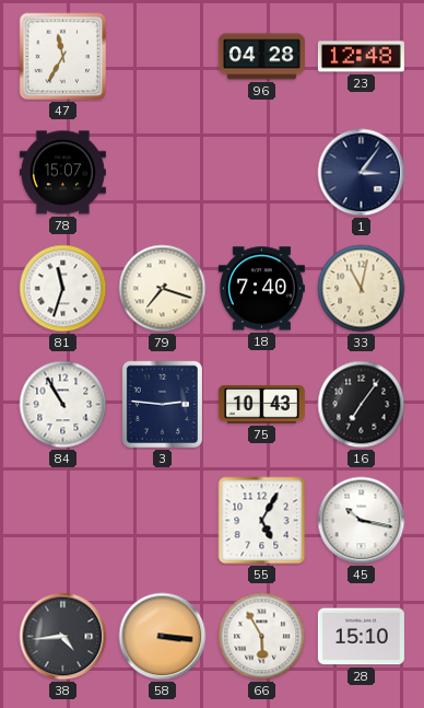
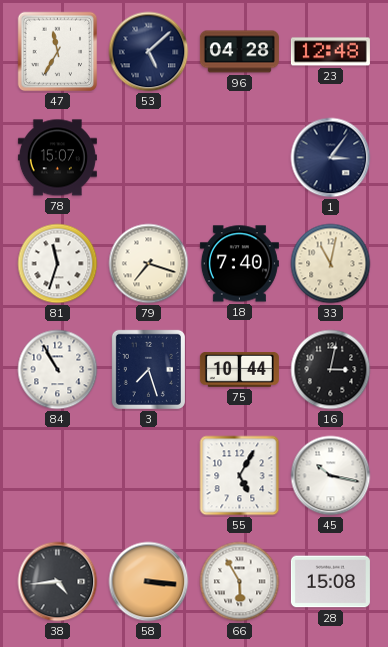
53: none -> 5:08 (149, 52)
3: 2:46 -> 7:27 (148, 369)
75: 10:43 -> 10:44 (239, 370)
16: 7:06 -> 3:02 (331, 370)
28: 15:10 -> 15:08 (330, 582)
